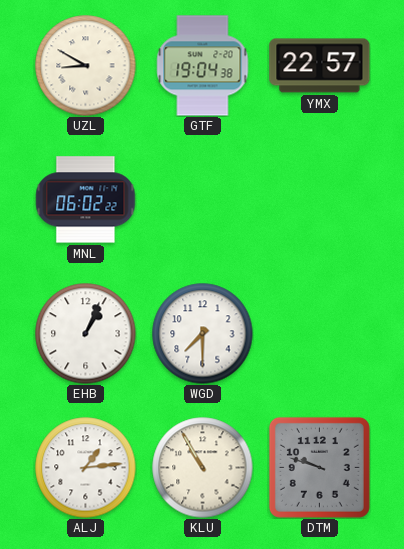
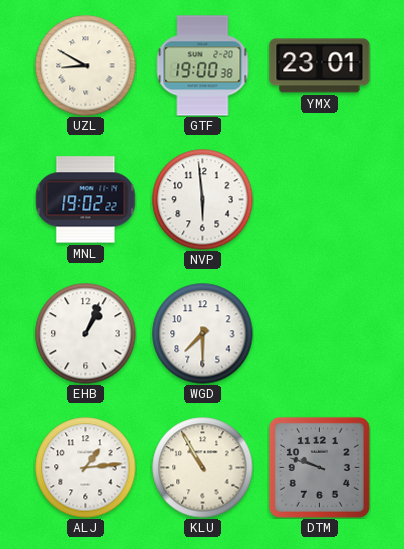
GTF: 19:04 -> 19:00 (203, 66)
YMX: 22:57 -> 23:01 (320, 66)
MNL: 06:02 -> 19:02 (86, 200)
NVP: none -> 5:59 (203, 200)
